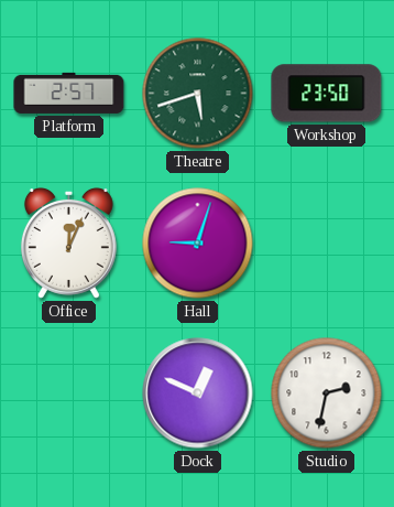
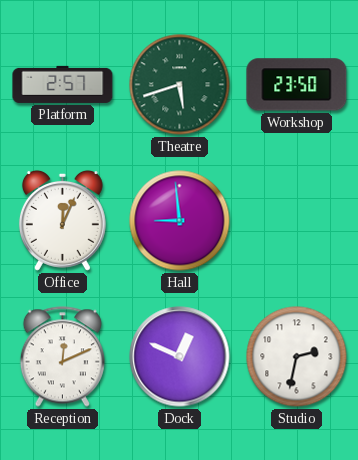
Hall: 9:03 -> 8:59 (180, 221)
Reception: none -> 12:11 (62, 357)
